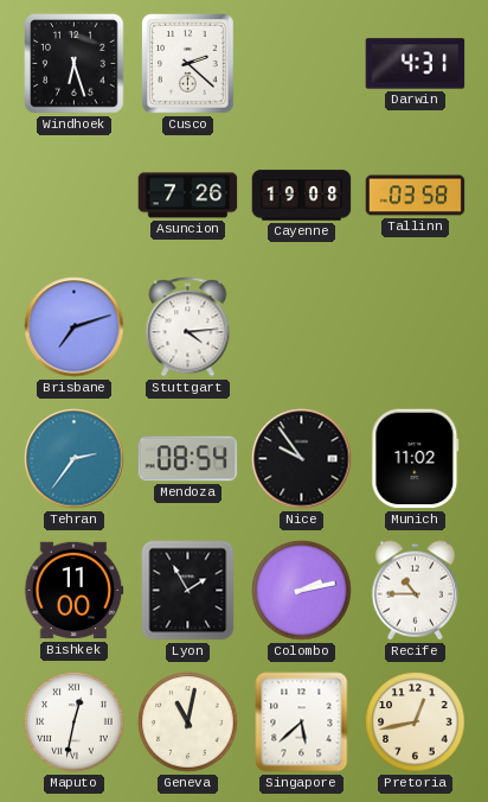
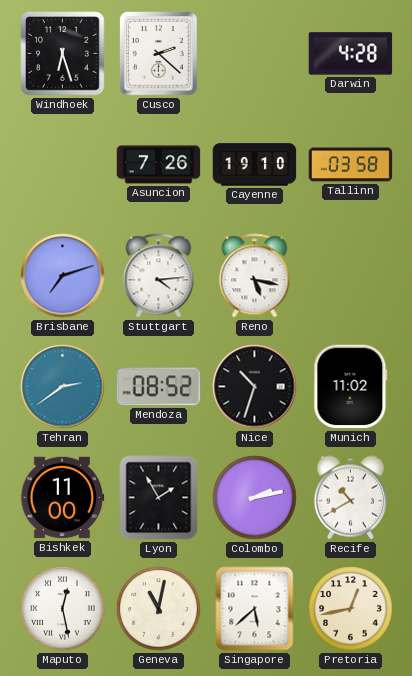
Darwin: 4:31 -> 4:28 (351, 54)
Cayenne: 19:08 -> 19:10 (255, 165)
Reno: none -> 5:17 (255, 276)
Tehran: 2:36 -> 2:39 (63, 387)
Mendoza: 08:54 -> 08:52 (159, 387)
Nice: 9:54 -> 10:33 (255, 387)
Recife: 10:45 -> 10:40 (350, 498)
Maputo: 12:32 -> 12:28 (63, 609)
